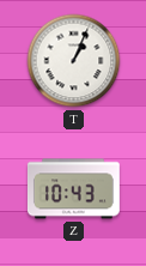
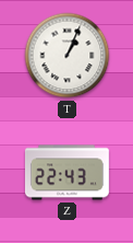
Z: 10:43 -> 22:43 (66, 173)
